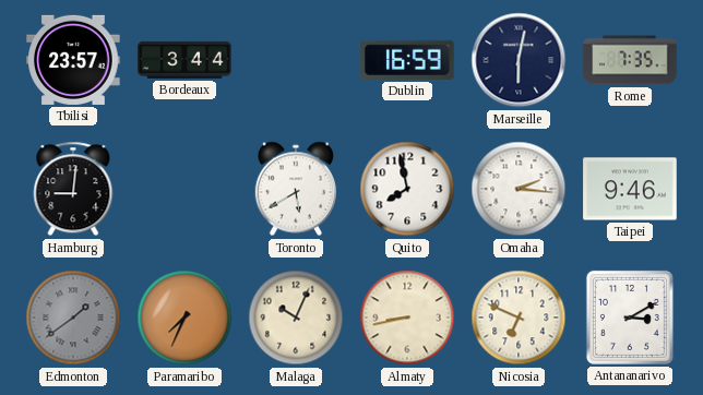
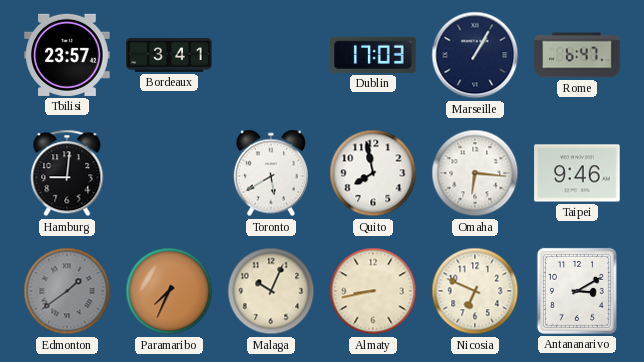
Bordeaux: 3:44 -> 3:41 (169, 55)
Dublin: 16:59 -> 17:03 (373, 55)
Marseille: 6:02 -> 1:05 (475, 55)
Rome: 7:35 -> 6:47 (577, 55)
Omaha: 2:16 -> 6:16 (475, 173)
